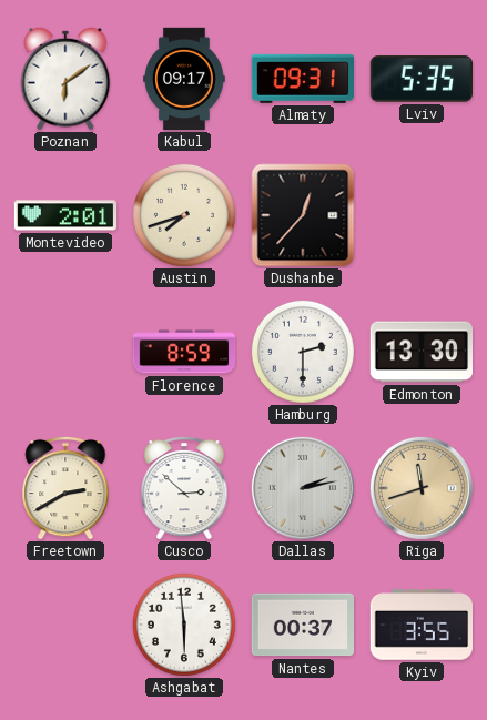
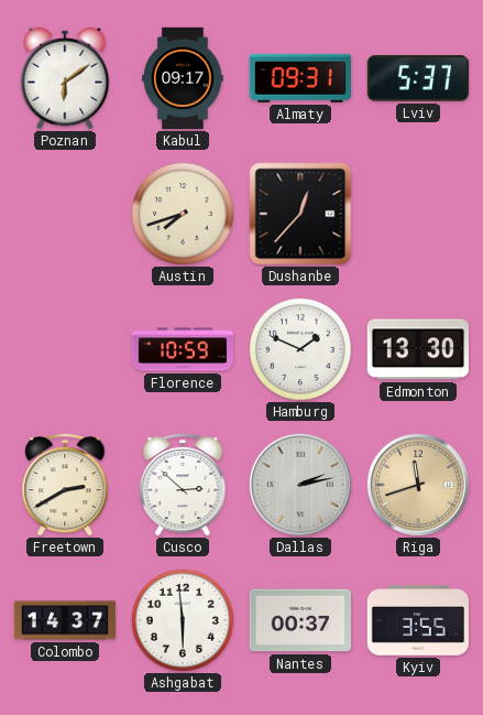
Lviv: 5:35 -> 5:37 (417, 78)
Montevideo: 2:01 -> none (65, 215)
Florence: 8:59 -> 10:59 (183, 349)
Hamburg: 2:30 -> 1:49 (300, 349)
Colombo: none -> 14:37 (65, 620)
